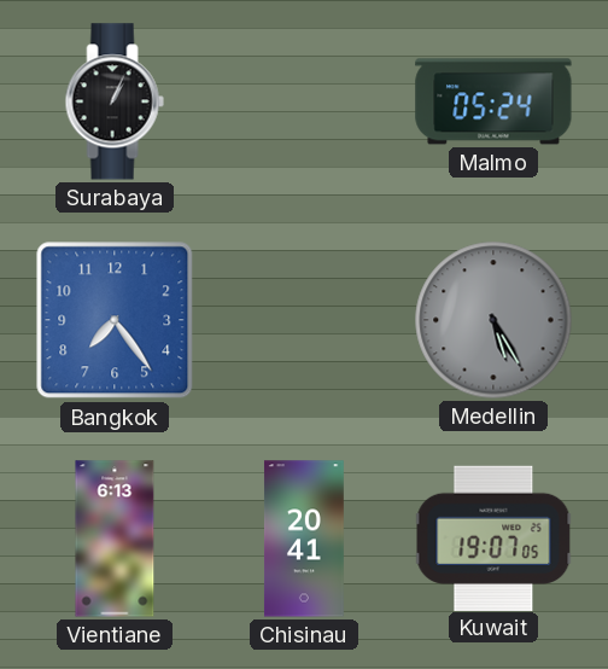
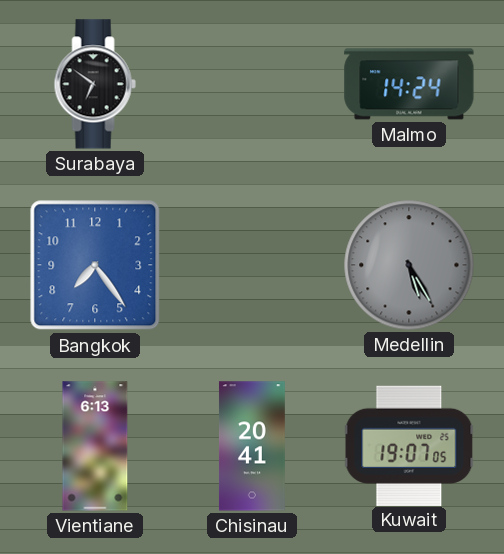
Surabaya: 1:04 -> 6:51 (95, 84)
Malmo: 05:24 -> 14:24 (409, 84)
